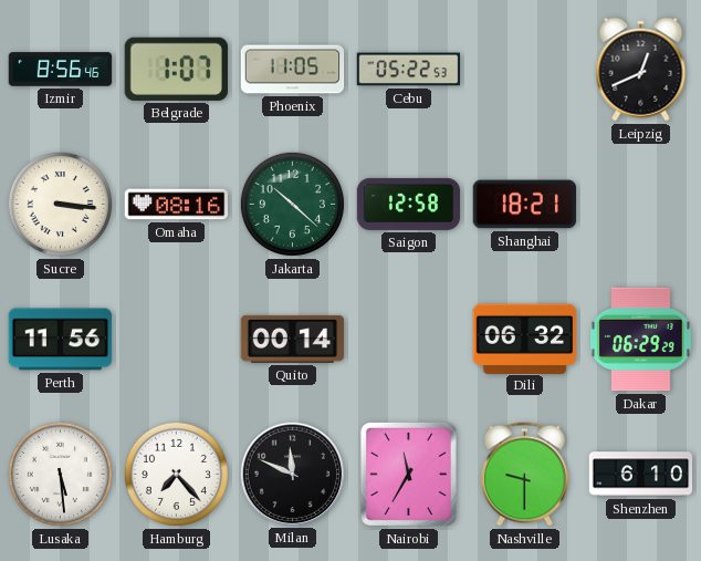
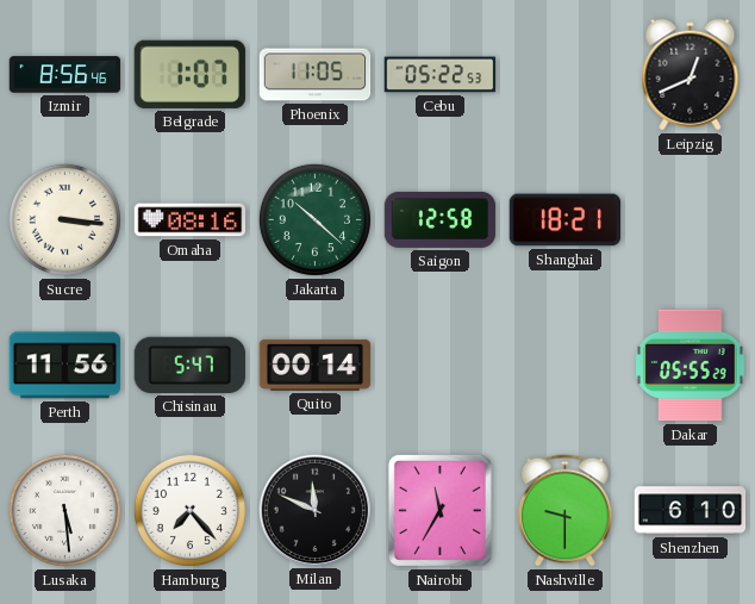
Chisinau: none -> 5:47 (189, 365)
Dili: 06:32 -> none (525, 339)
Dakar: 06:29 -> 05:55 (691, 366)
